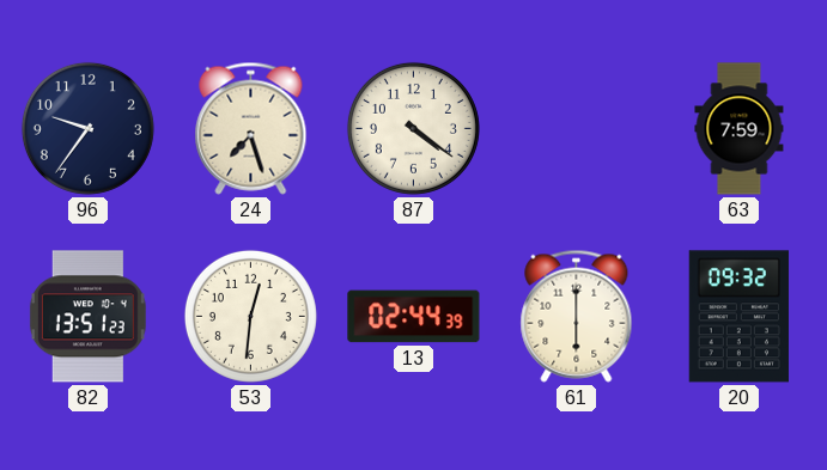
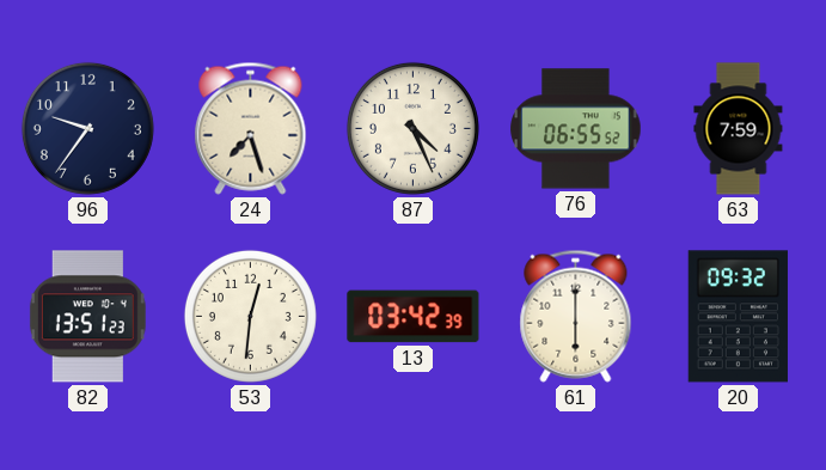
87: 4:21 -> 4:26 (412, 128)
76: none -> 06:55 (576, 129)
13: 02:44 -> 03:42 (414, 317)
